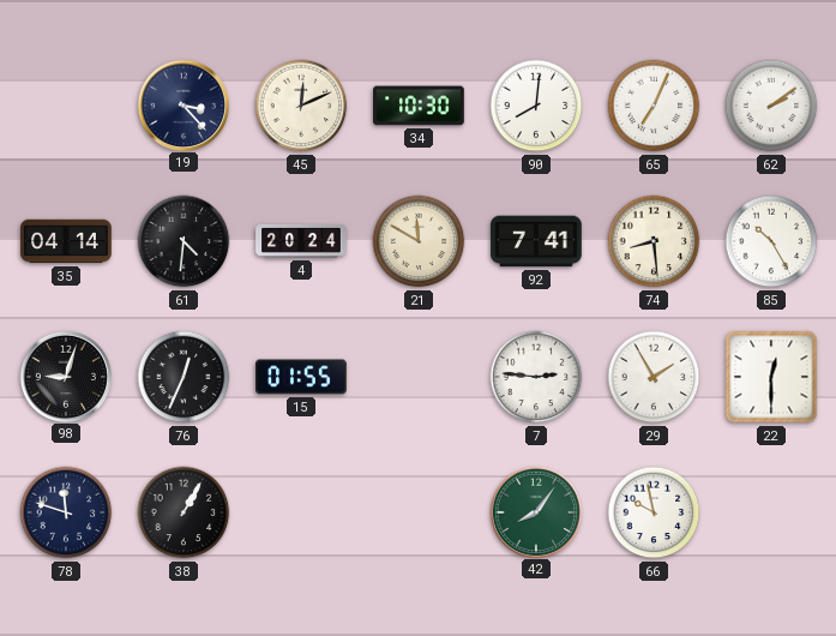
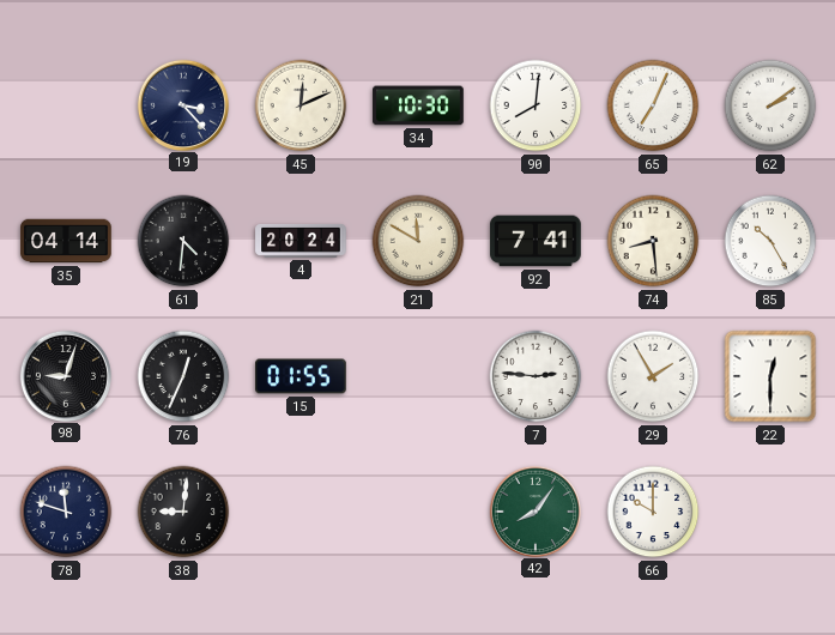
38: 1:05 -> 9:01 (183, 512)
66: 9:58 -> 10:00 (653, 512)
